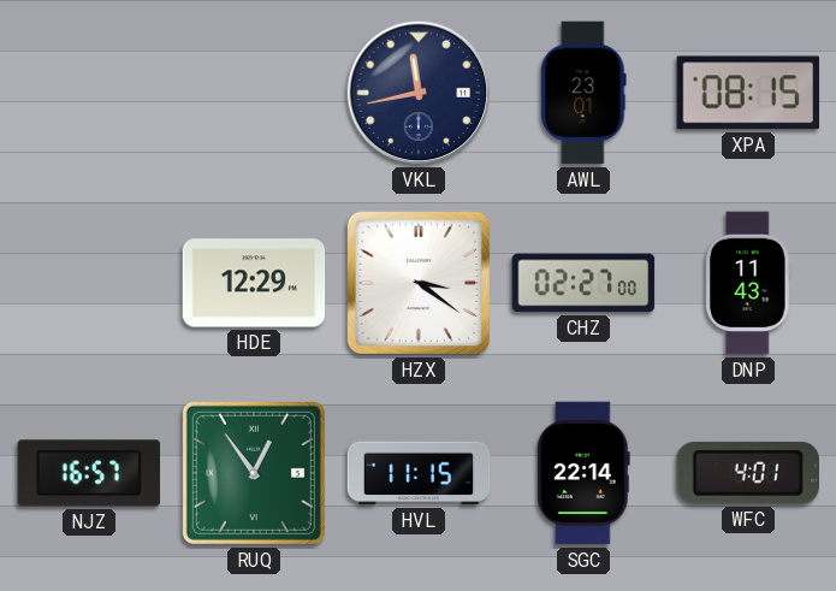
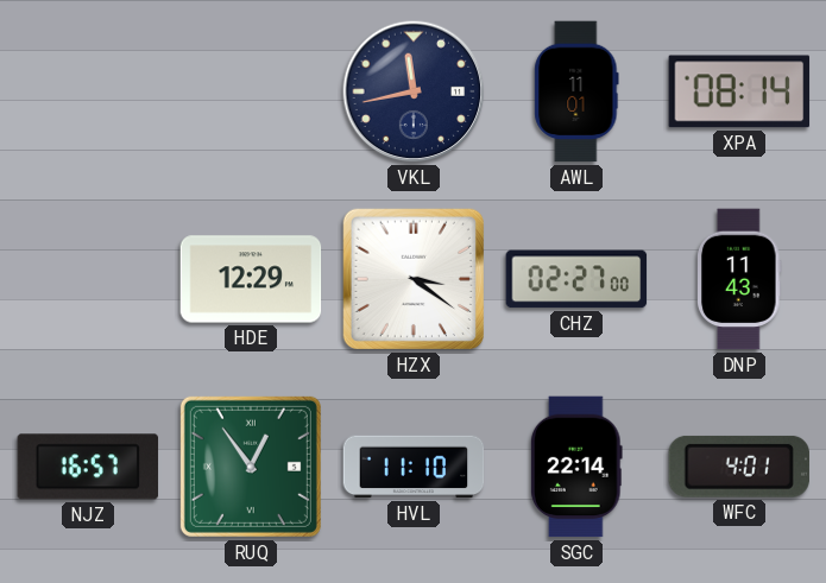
AWL: 23:01 -> 11:01 (576, 91)
XPA: 08:15 -> 08:14 (739, 91)
HVL: 11:15 -> 11:10 (414, 467)
